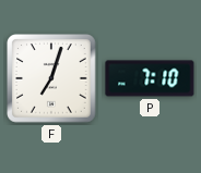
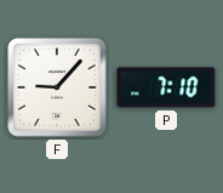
F: 7:03 -> 9:07 (58, 89)
